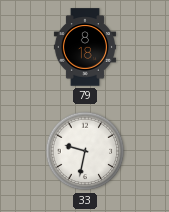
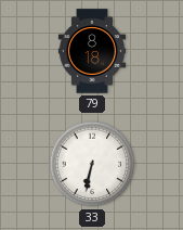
33: 9:32 -> 6:32 (92, 164)
